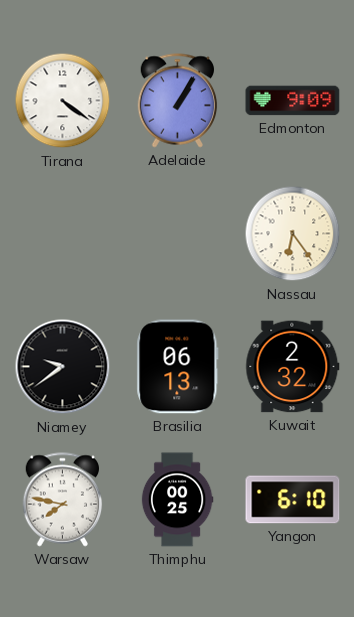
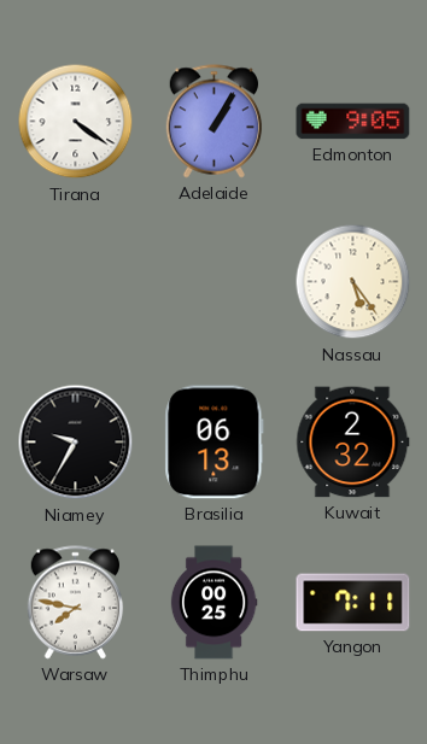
Edmonton: 9:09 -> 9:05 (353, 122)
Nassau: 6:24 -> 5:24 (353, 282)
Niamey: 9:39 -> 9:35 (76, 443)
Yangon: 6:10 -> 7:11 (353, 603)
